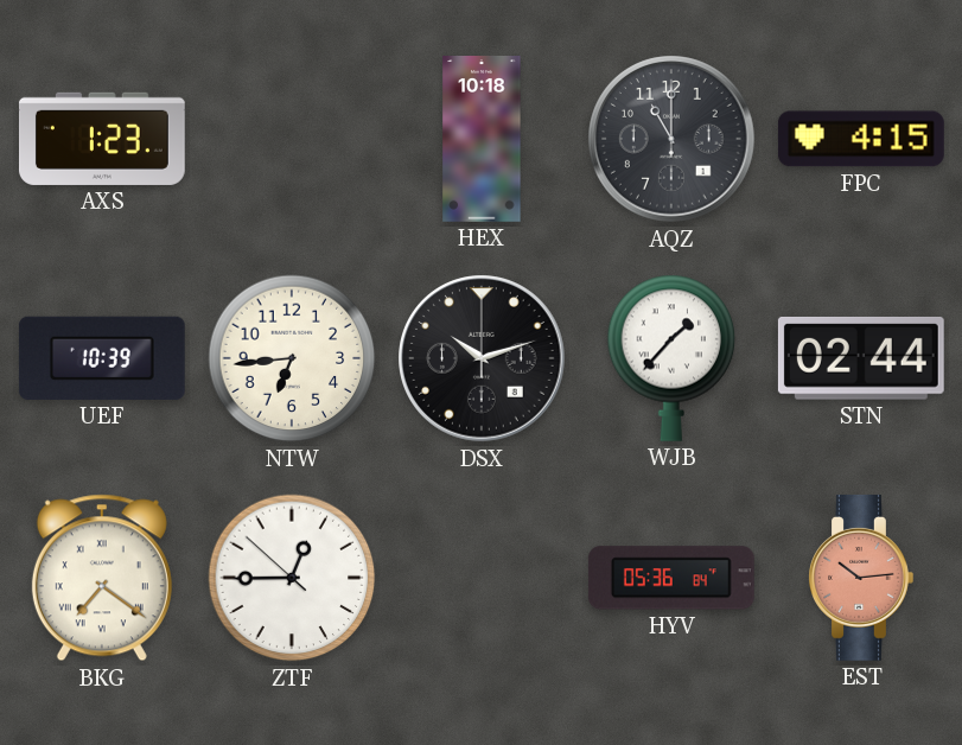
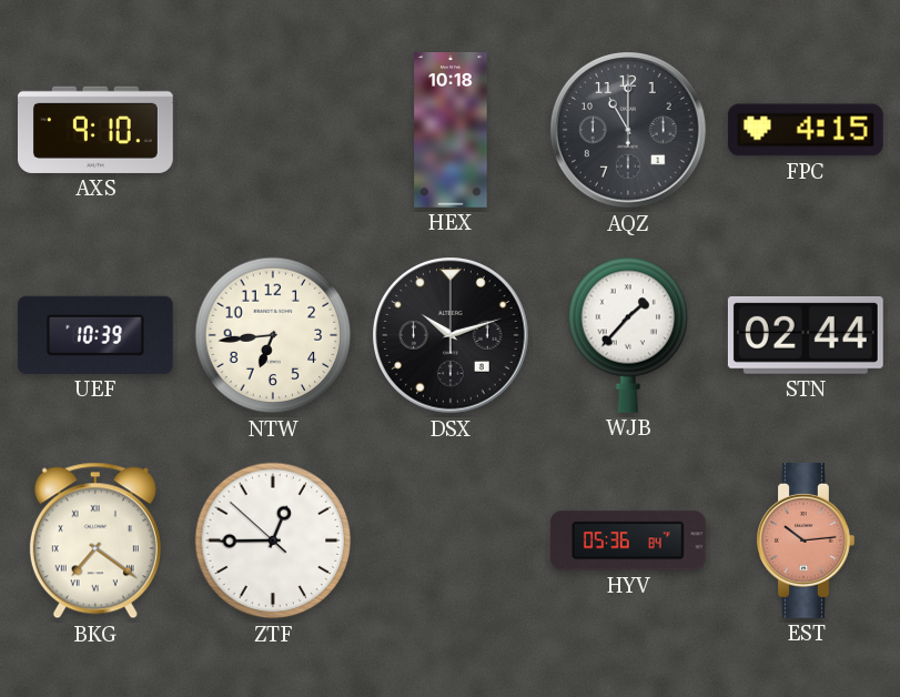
AXS: 1:23 -> 9:10 (95, 130)
